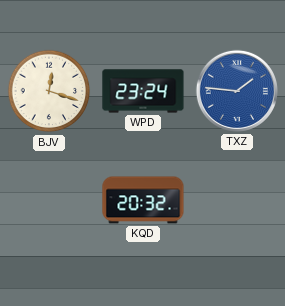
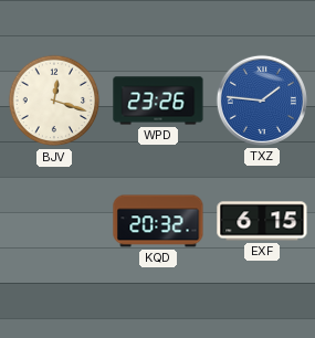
WPD: 23:24 -> 23:26 (158, 101)
EXF: none -> 6:15 (262, 221)
